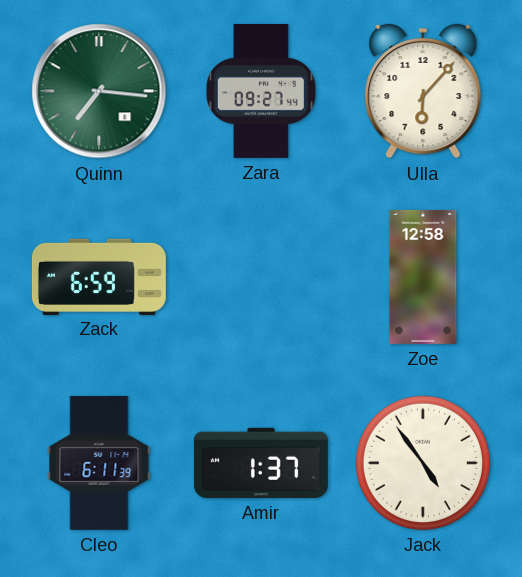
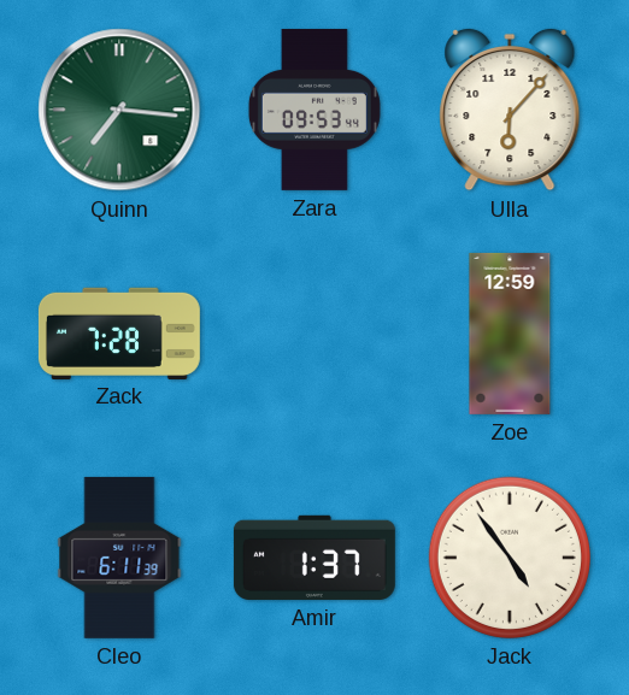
Zara: 09:27 -> 09:53 (314, 110)
Zack: 6:59 -> 7:28 (119, 332)
Zoe: 12:58 -> 12:59 (510, 334)
